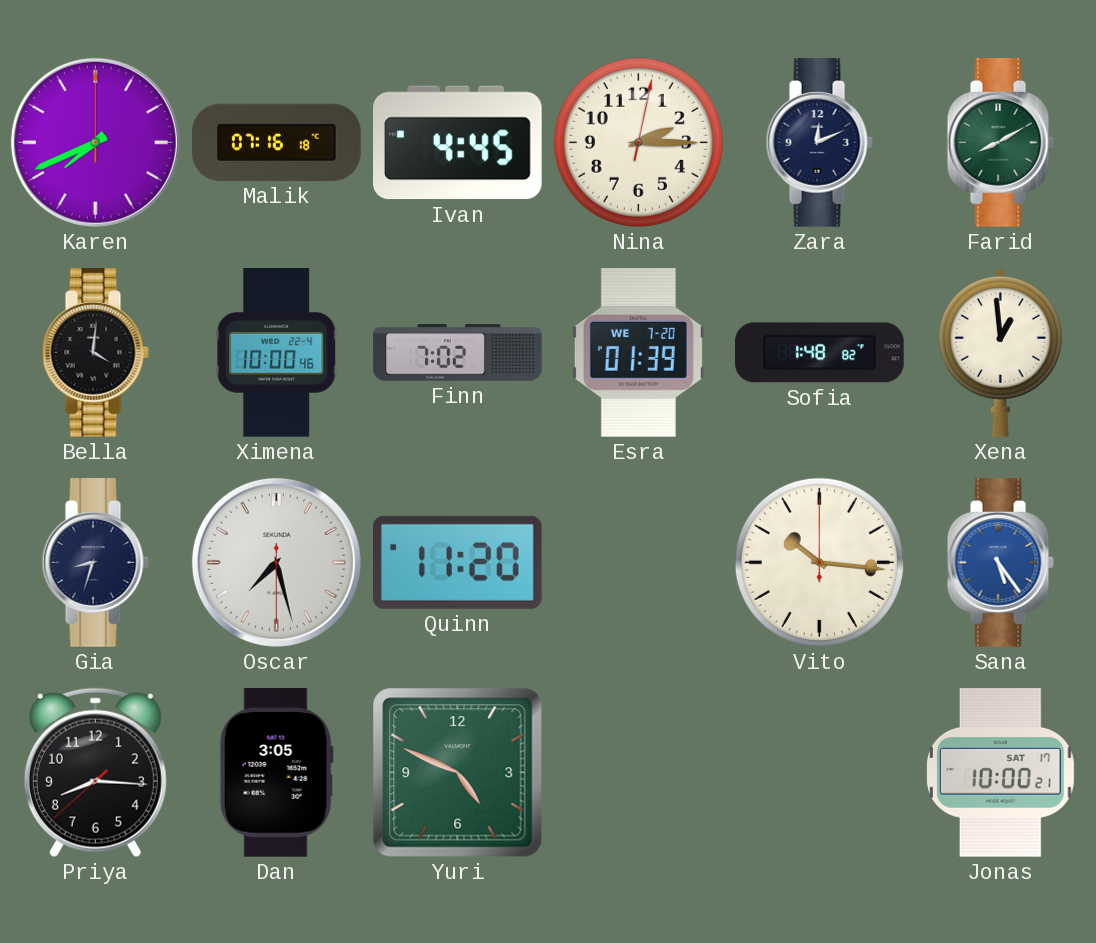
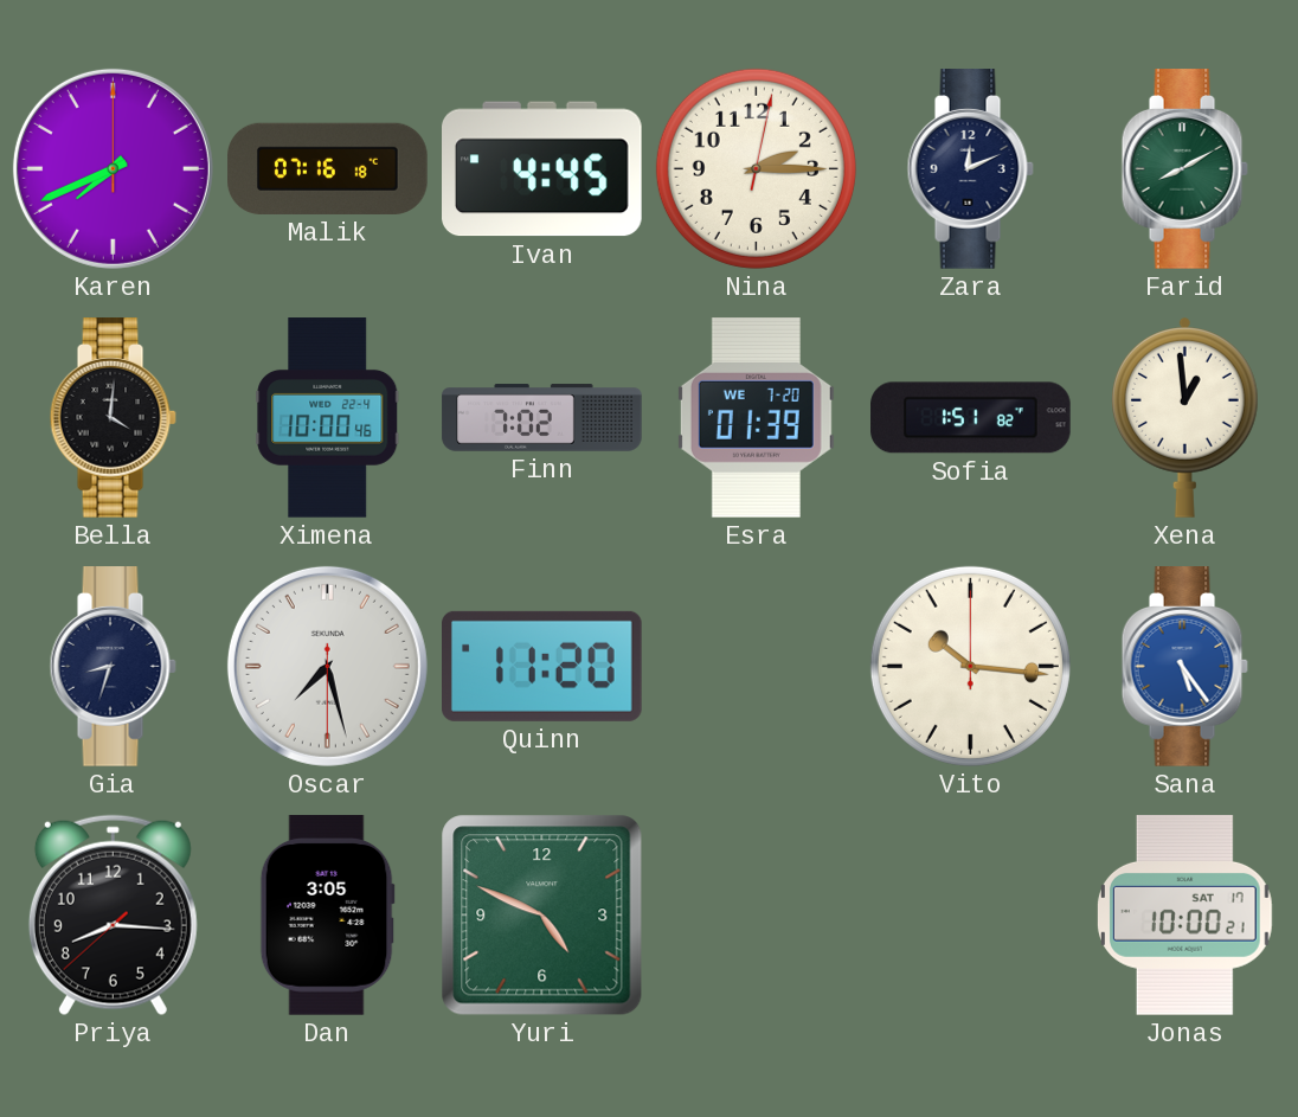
Sofia: 1:48 -> 1:51 (971, 418)
